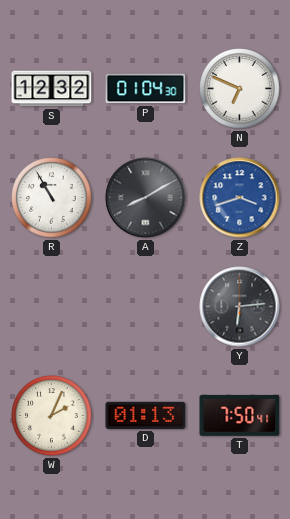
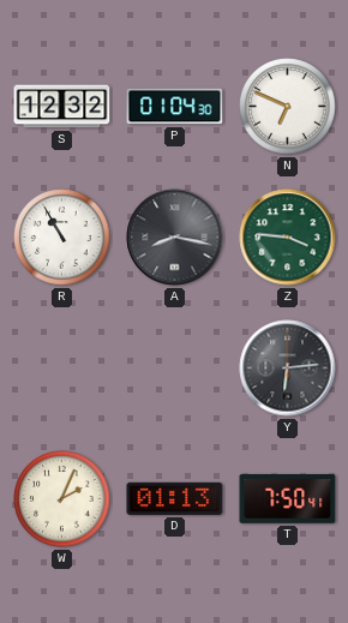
A: 8:10 -> 8:17 (175, 238)
Z: 3:42 -> 3:46 (288, 238)
Z dial: blue -> green (288, 238)
